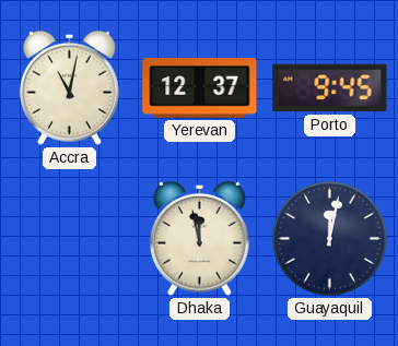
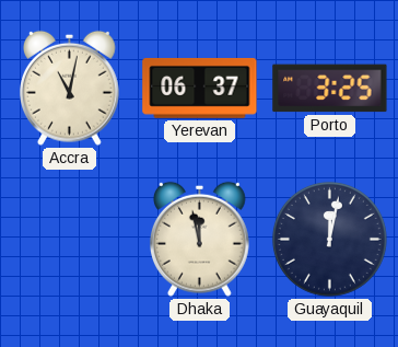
Yerevan: 12:37 -> 06:37 (200, 88)
Porto: 9:45 -> 3:25 (330, 89)
